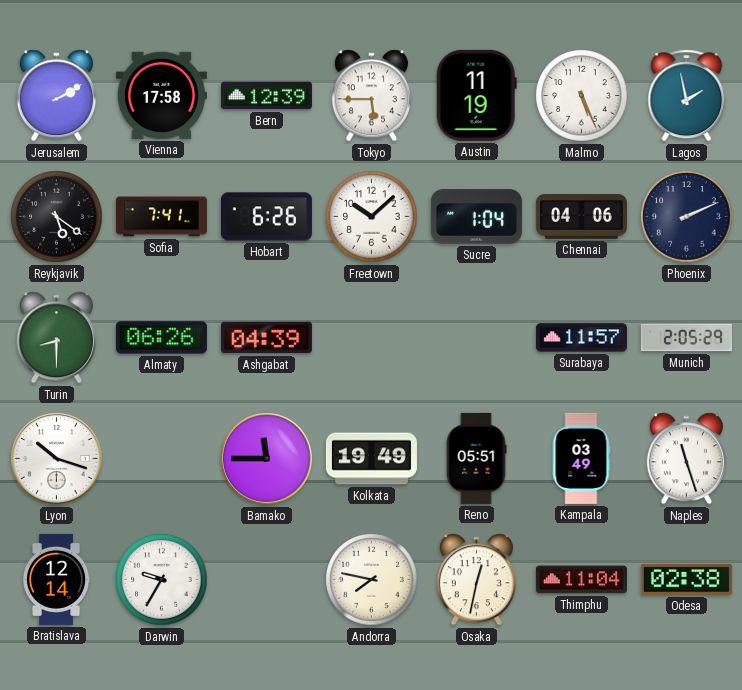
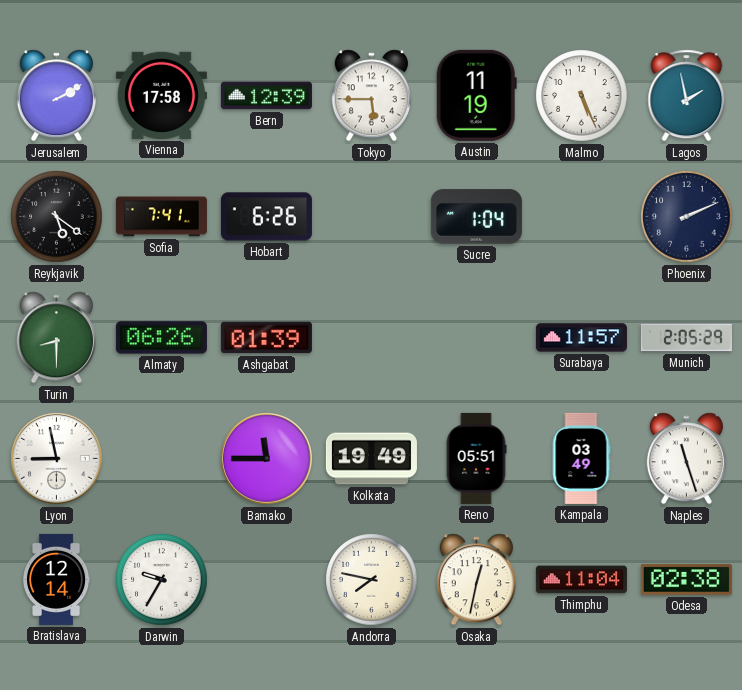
Freetown: 10:08 -> none (372, 217)
Chennai: 04:06 -> none (581, 217)
Ashgabat: 04:39 -> 01:39 (266, 338)
Lyon: 10:18 -> 8:58 (57, 459)
